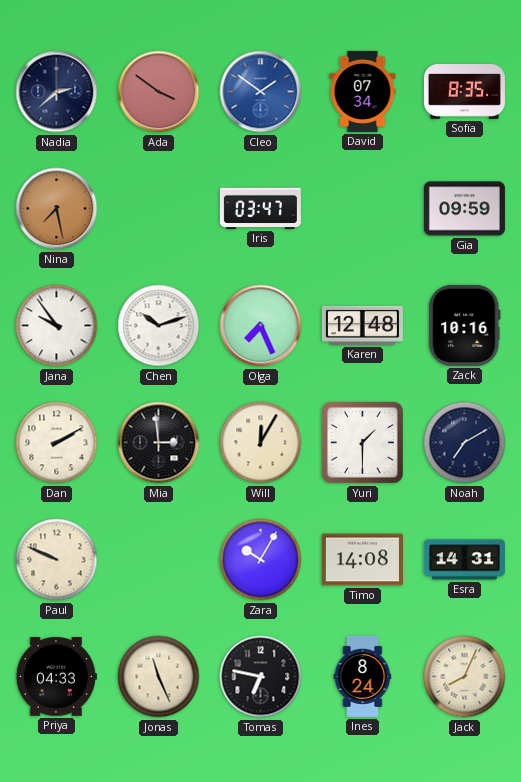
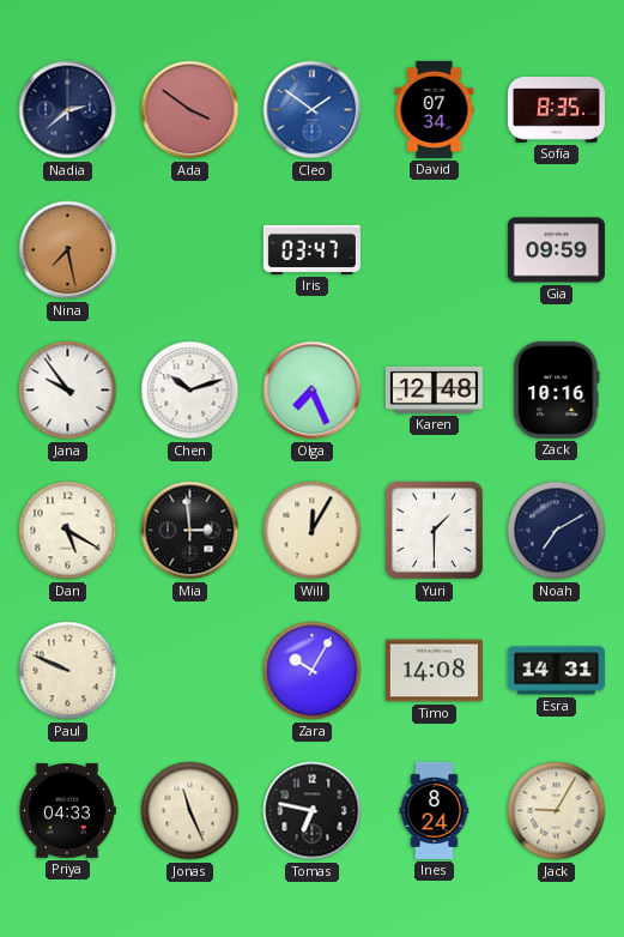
Dan: 2:10 -> 5:20 (68, 531)
Jack: 8:04 -> 9:05 (557, 811)
